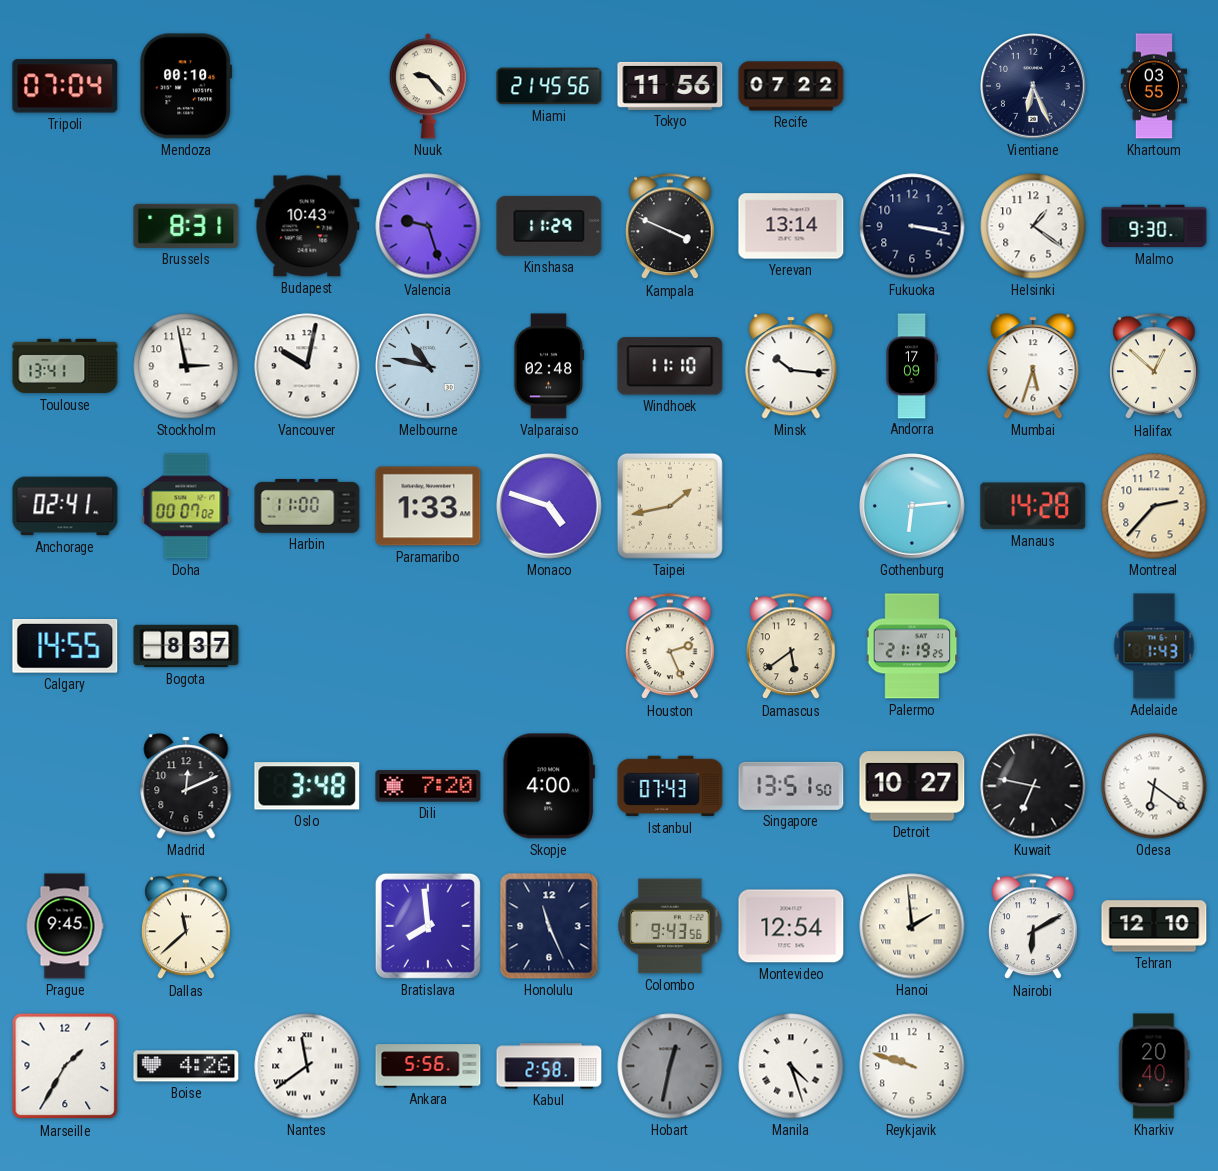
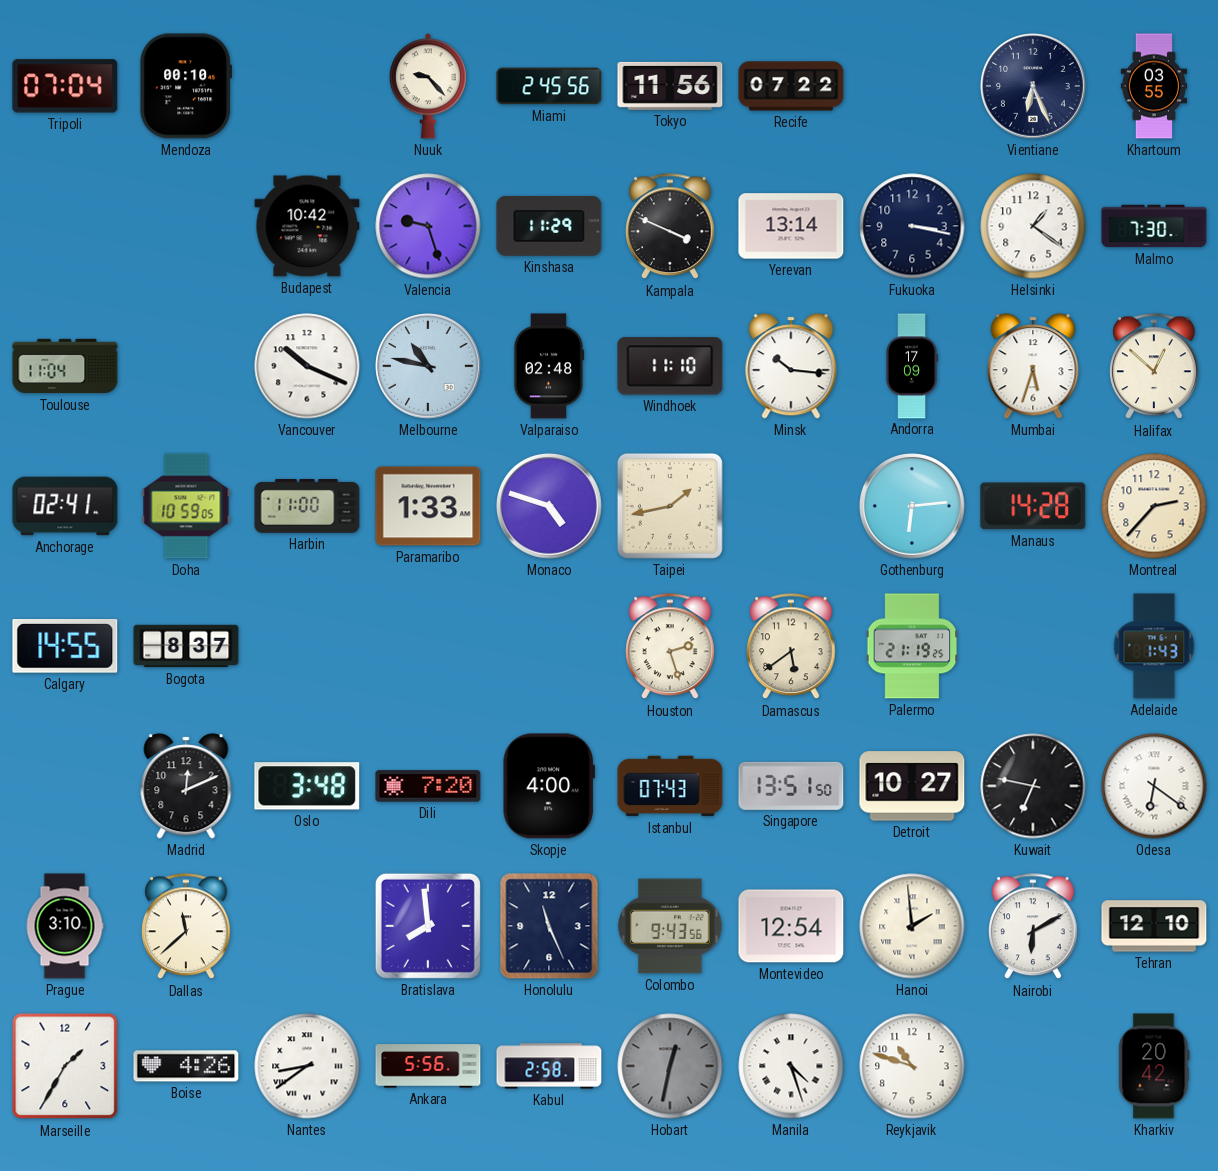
Miami: 21:45 -> 2:45 (549, 86)
Brussels: 8:31 -> none (186, 226)
Budapest: 10:43 -> 10:42 (307, 226)
Malmo: 9:30 -> 7:30 (1154, 226)
Toulouse: 13:41 -> 11:04 (65, 366)
Stockholm: 2:58 -> none (186, 366)
Vancouver: 10:02 -> 10:19 (307, 366)
Doha: 00:07 -> 10:59 (186, 506)
Houston: 2:26 -> 2:27 (670, 647)
Prague: 9:45 -> 3:10 (65, 926)
Nantes: 11:39 -> 8:39 (307, 1066)
Reykjavik: 9:48 -> 10:48 (912, 1066)
Kharkiv: 20:40 -> 20:42 (1154, 1066)
